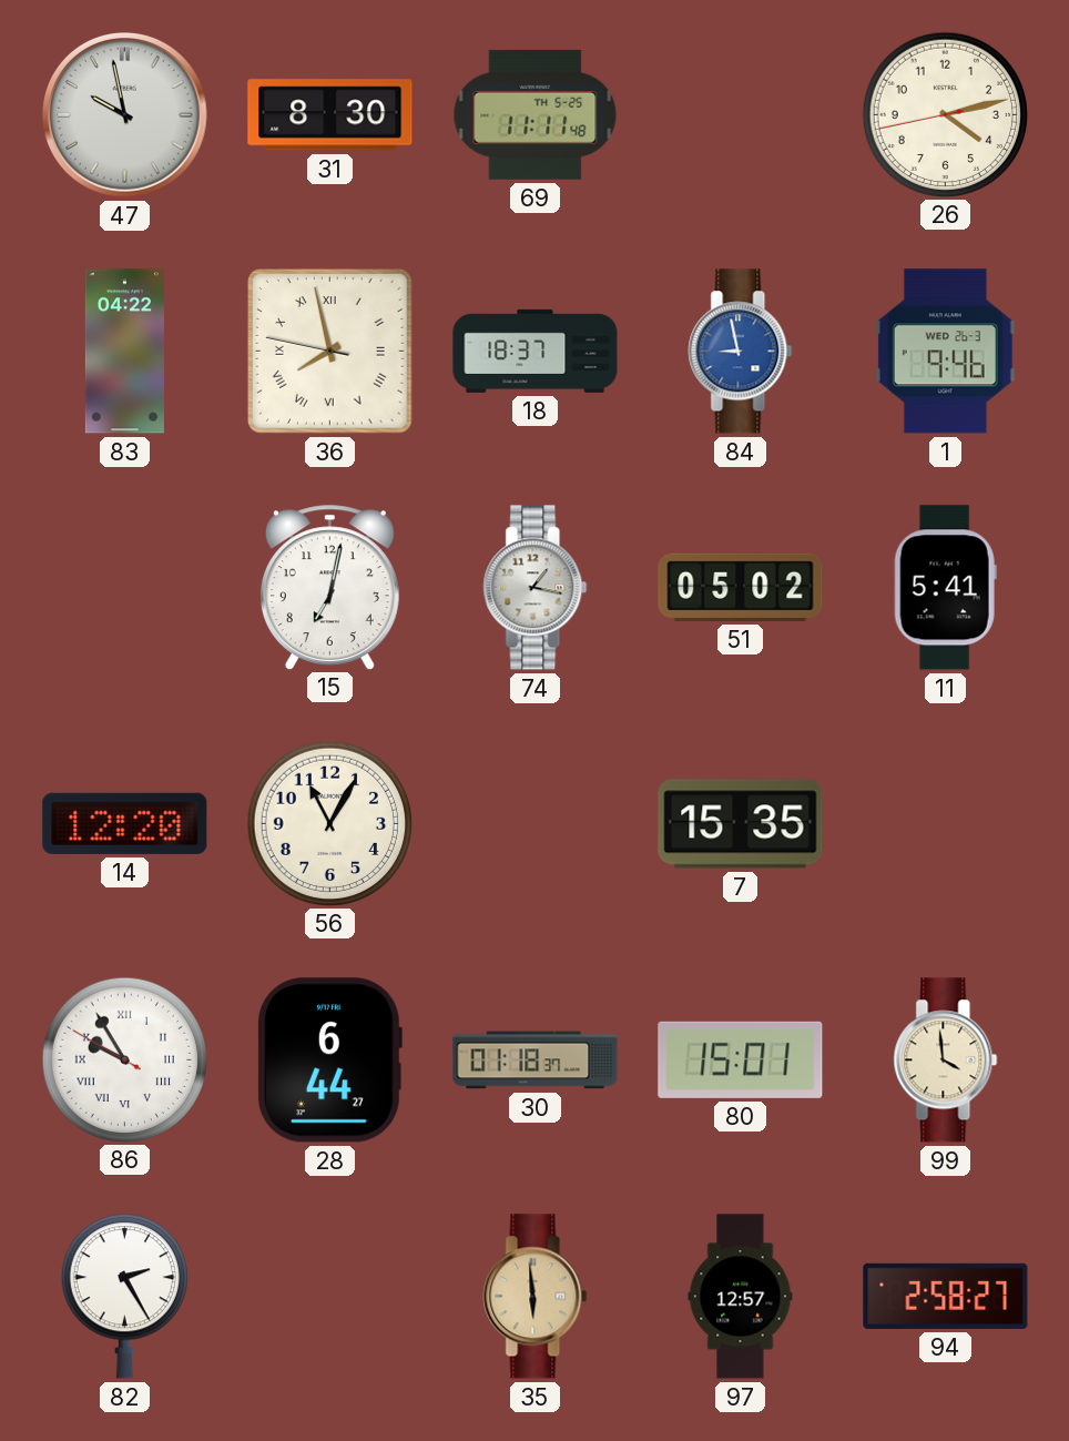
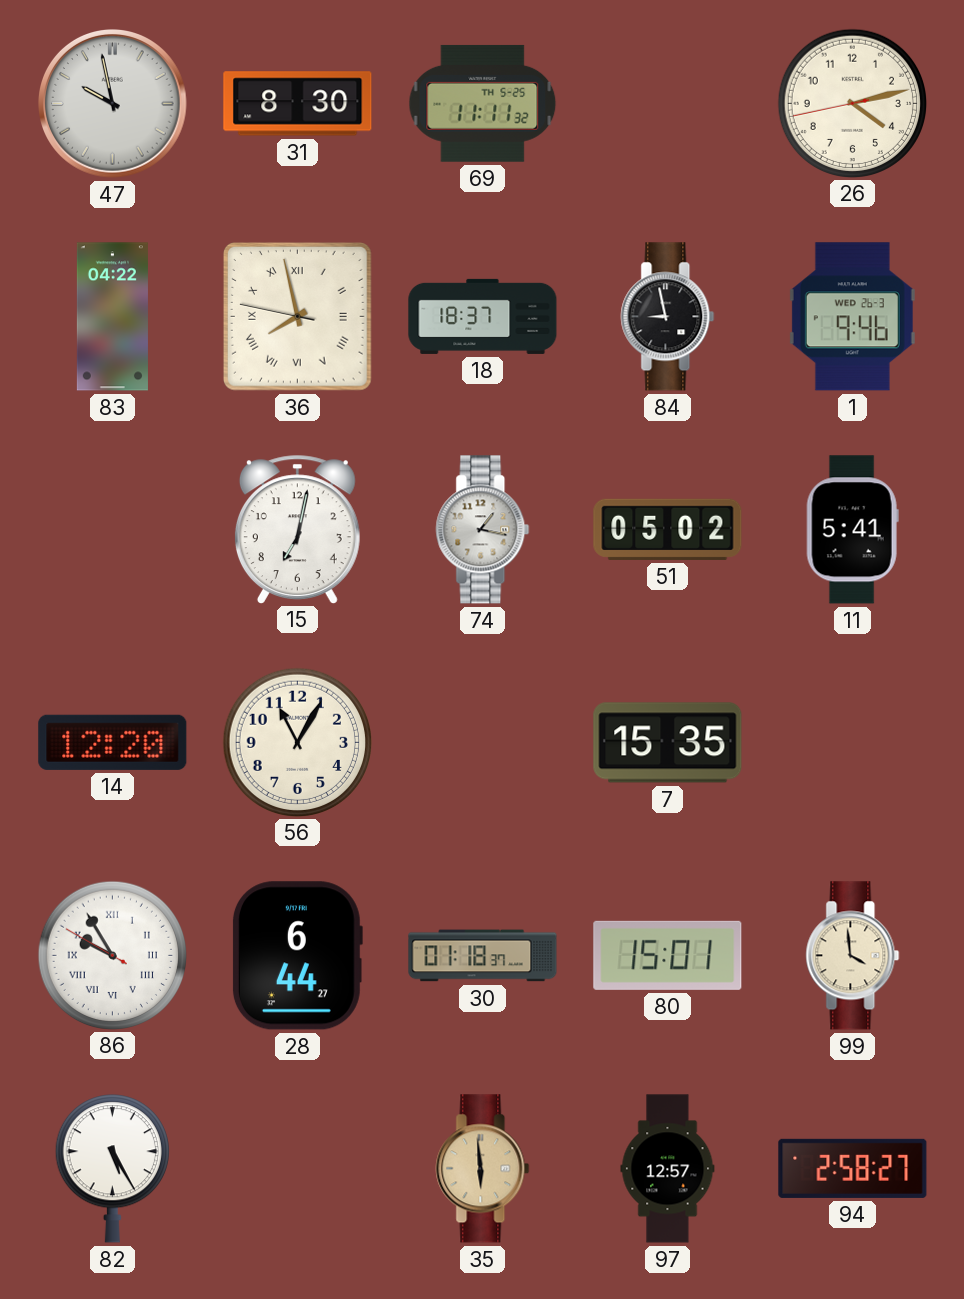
69: 11:11:48 -> 11:11:32 (483, 103)
84 dial: blue -> black (668, 317)
82: 2:25 -> 5:25 (112, 1169)
